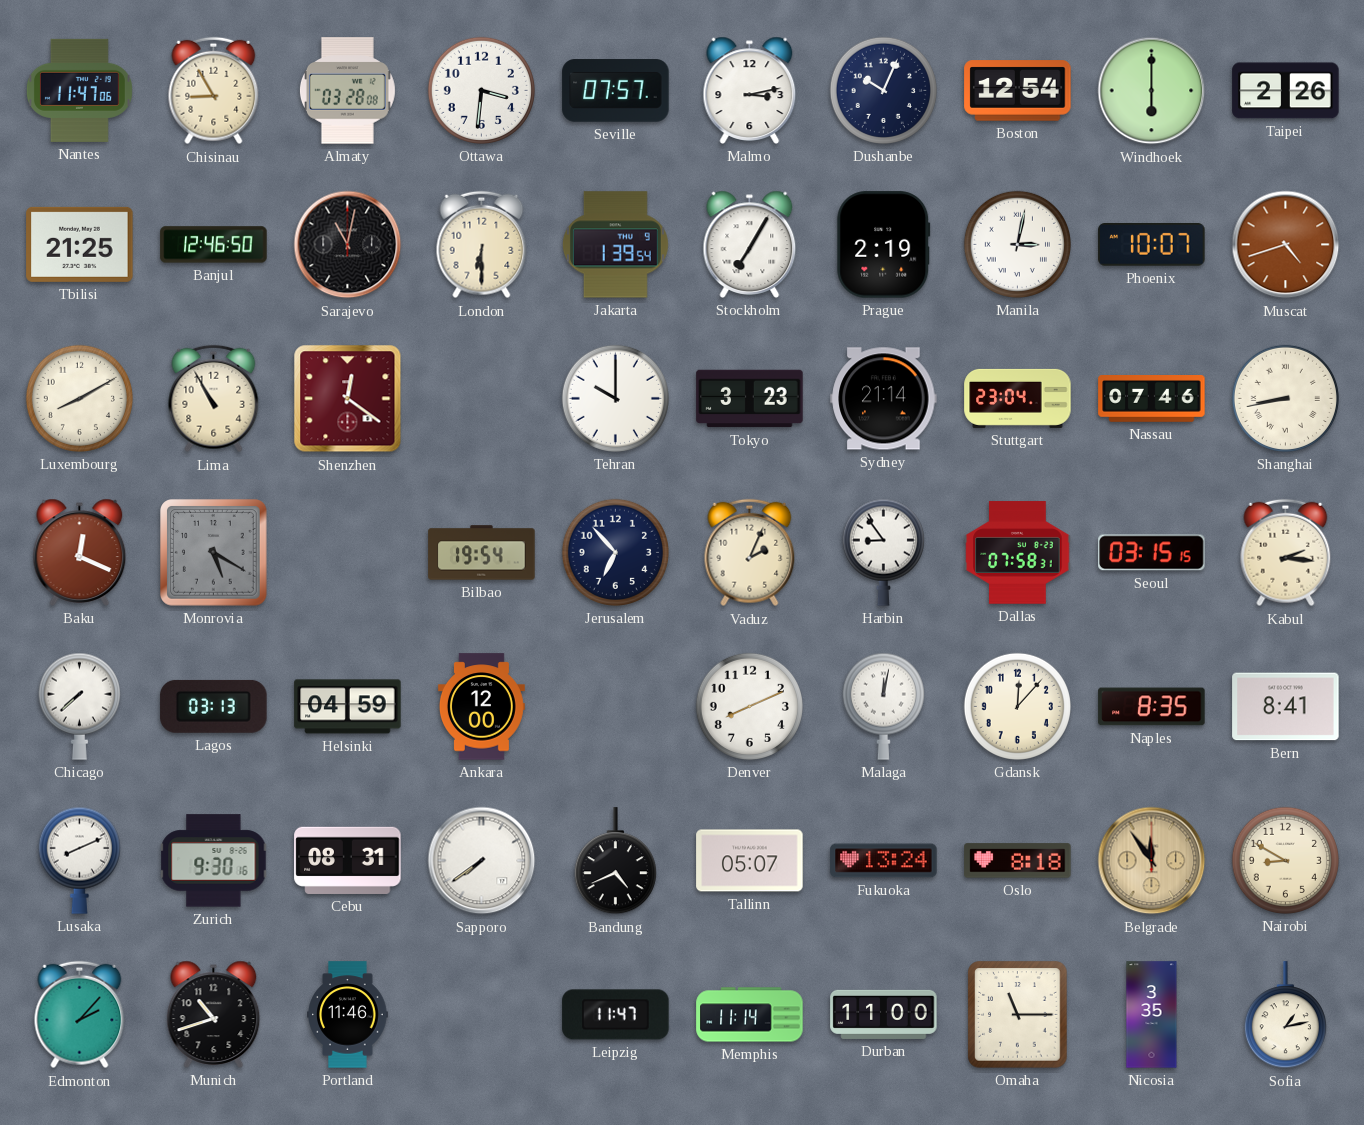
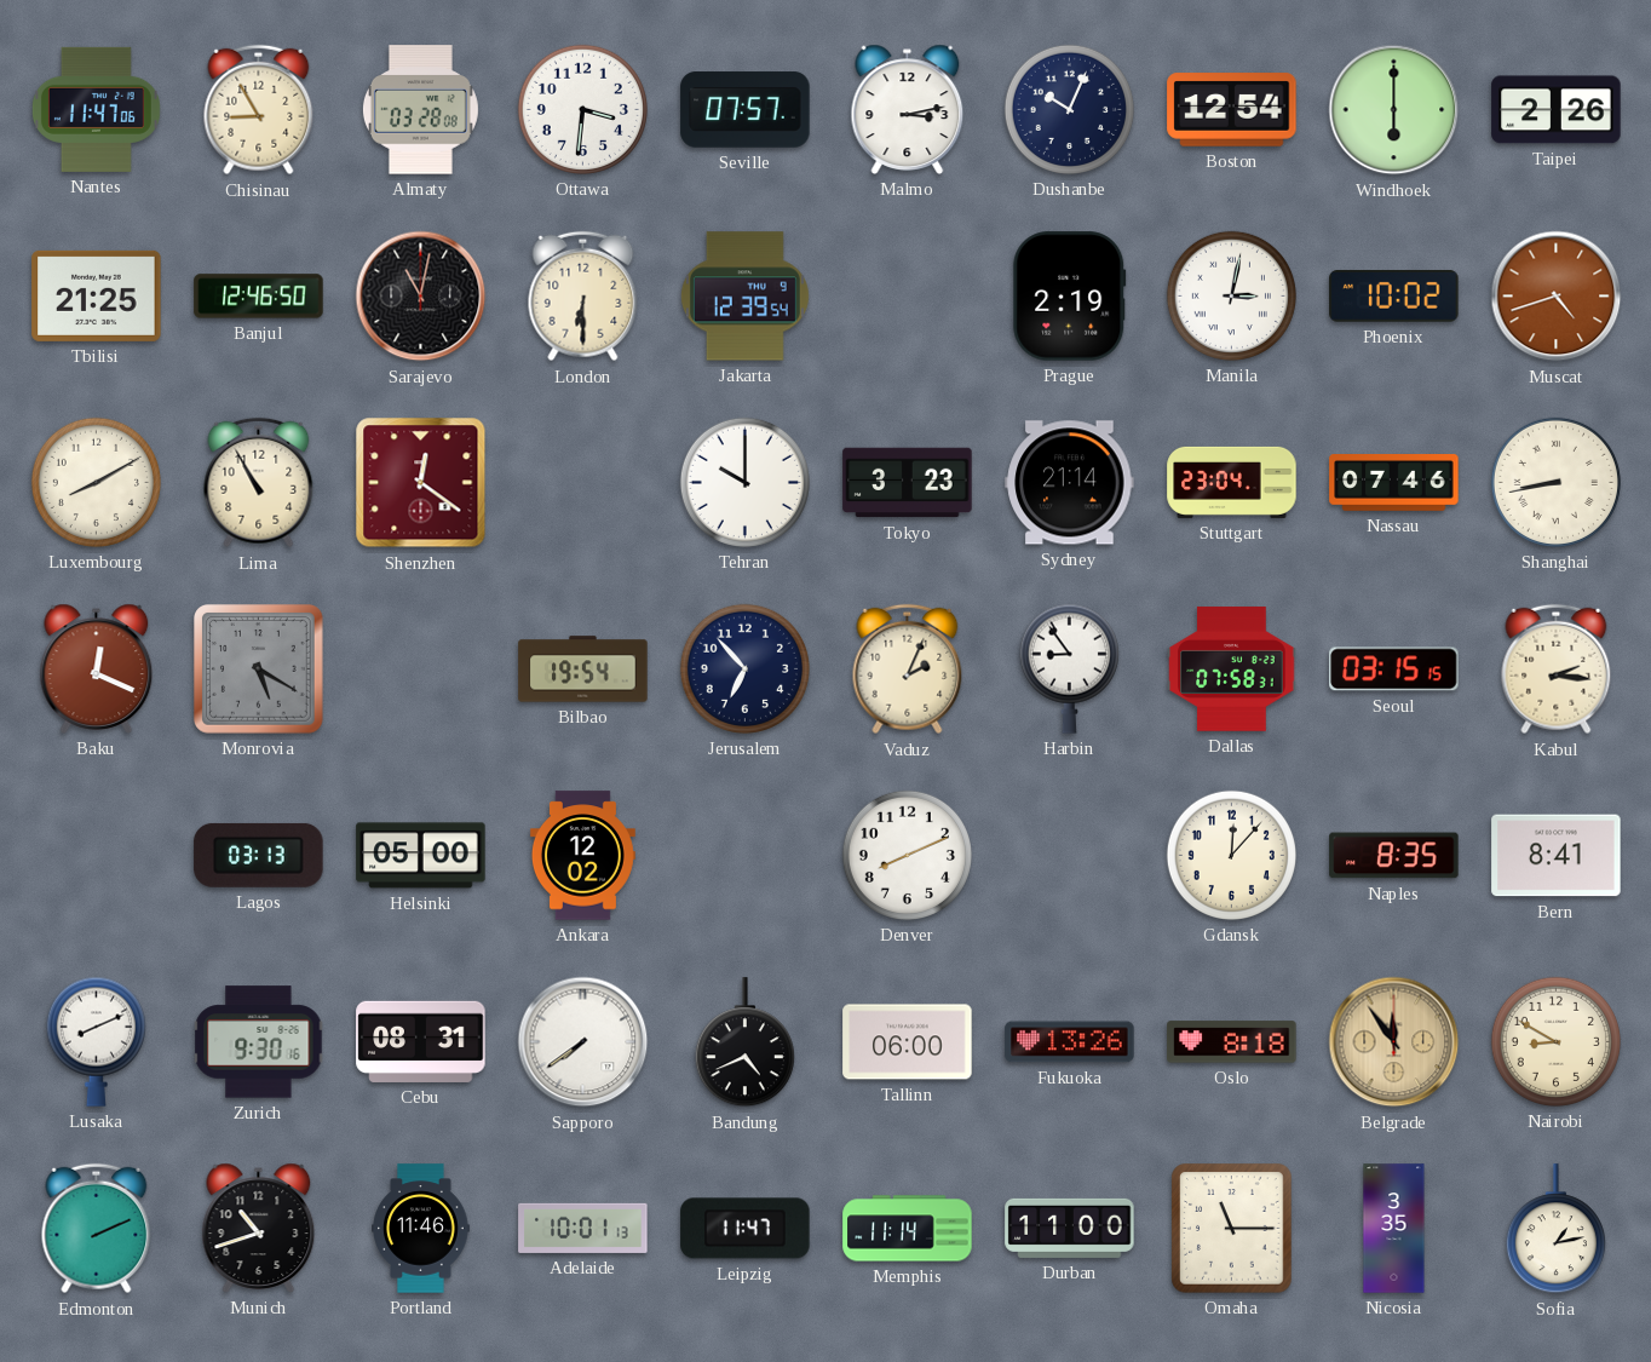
Jakarta: 1:39 -> 12:39 (744, 297)
Stockholm: 7:05 -> none (750, 244)
Phoenix: 10:07 -> 10:02 (1394, 297)
Chicago: 7:38 -> none (79, 706)
Helsinki: 04:59 -> 05:00 (421, 856)
Ankara: 12:00 -> 12:02 (582, 856)
Malaga: 12:02 -> none (883, 706)
Tallinn: 05:07 -> 06:00 (908, 1042)
Fukuoka: 13:24 -> 13:26 (1070, 1042)
Edmonton: 2:07 -> 2:11 (97, 1229)
Adelaide: none -> 10:01 (583, 1228)
